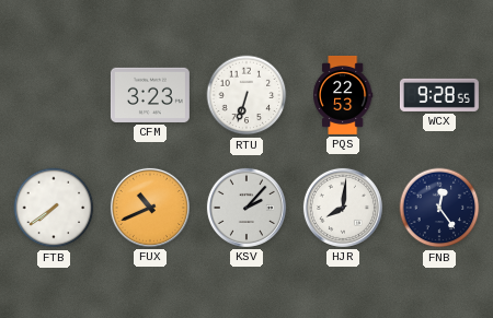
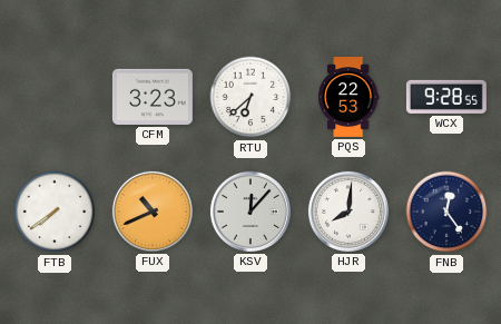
RTU: 6:33 -> 6:38 (250, 97)
KSV: 2:07 -> 12:07 (250, 212)
